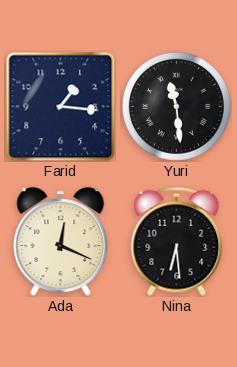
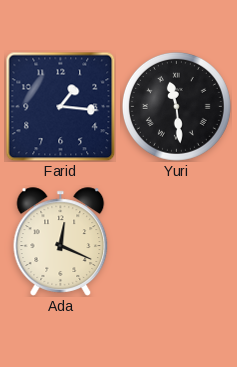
Nina: 6:29 -> none (177, 241)
